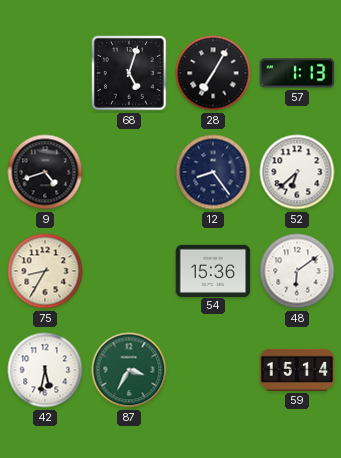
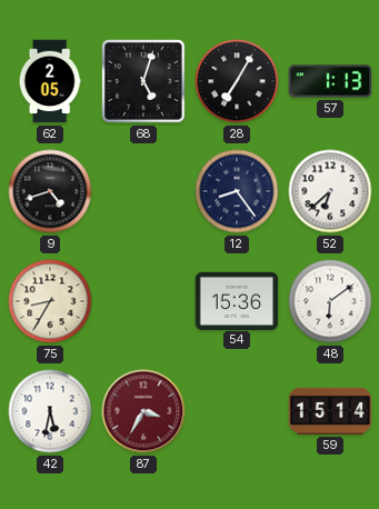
62: none -> 2:05 (50, 81)
87 dial: green -> burgundy (143, 411)
